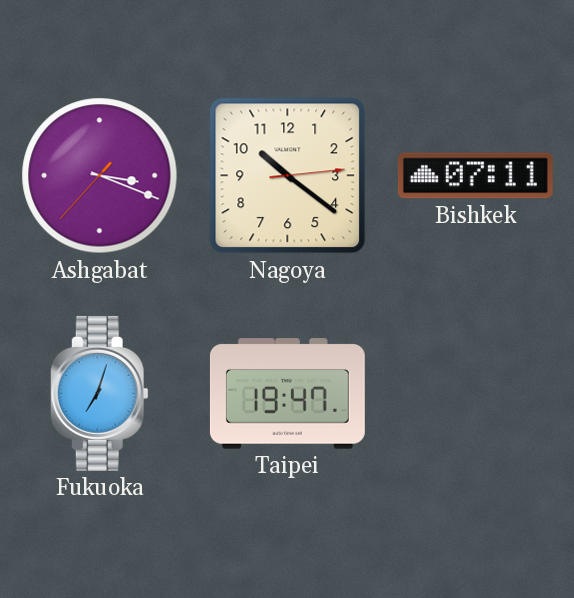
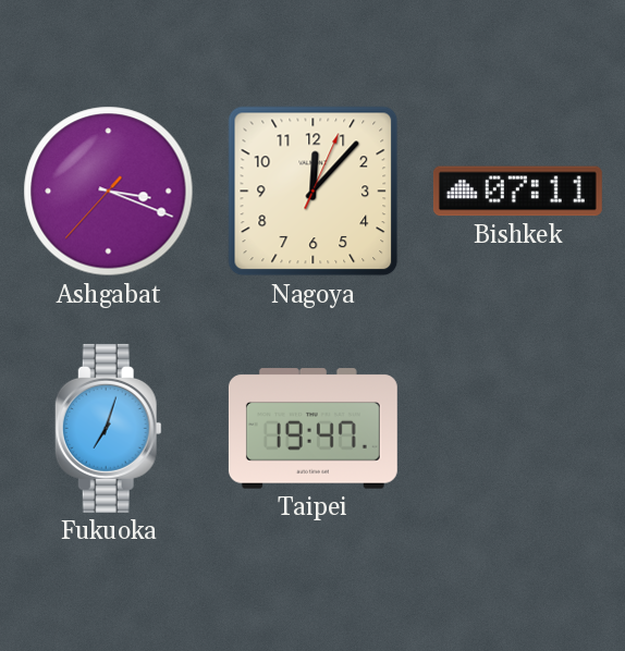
Nagoya: 10:21 -> 12:07 (314, 192)
